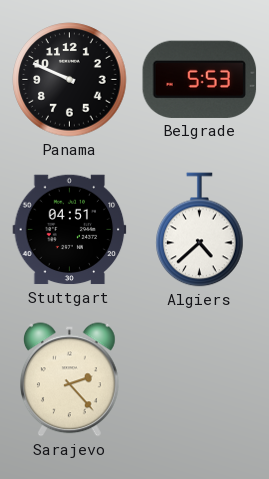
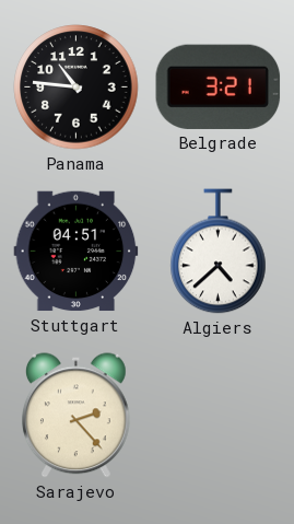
Panama: 9:49 -> 10:46 (77, 88)
Belgrade: 5:53 -> 3:21 (219, 86)
